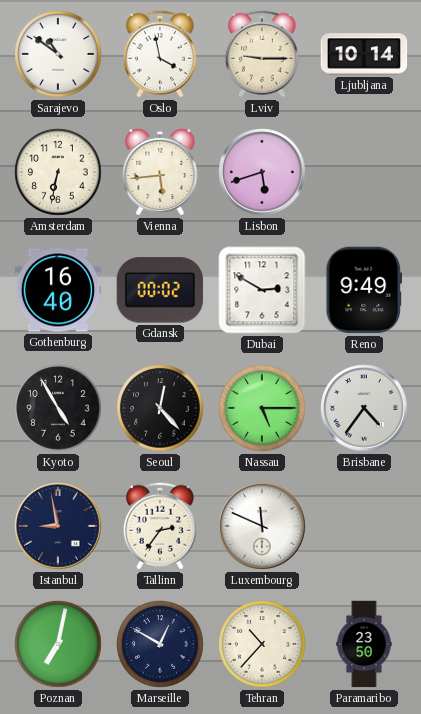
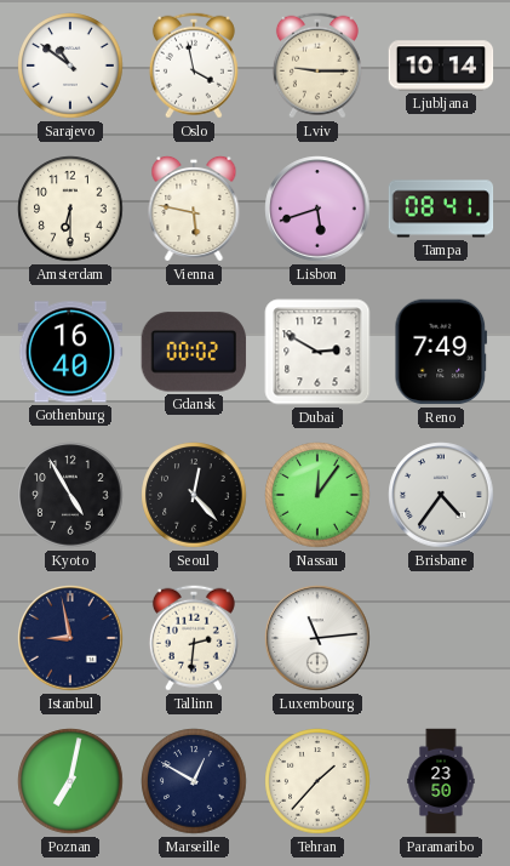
Amsterdam: 6:32 -> 6:30 (70, 209)
Vienna: 5:44 -> 5:47 (194, 209)
Tampa: none -> 08:41 (441, 209)
Reno: 9:49 -> 7:49 (441, 352)
Nassau: 5:15 -> 12:06 (317, 495)
Tallinn: 2:36 -> 2:31 (194, 638)
Luxembourg: 11:49 -> 11:14 (317, 638)
Tehran: 10:37 -> 1:37 (317, 781)
